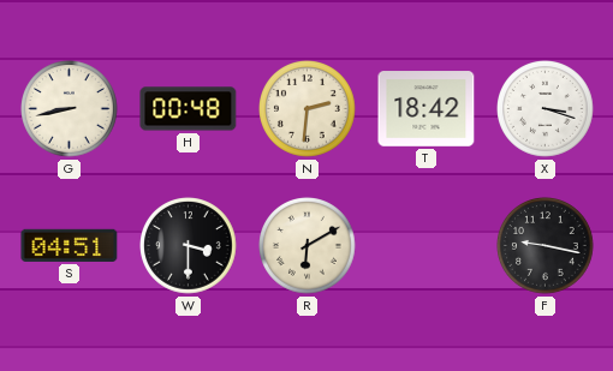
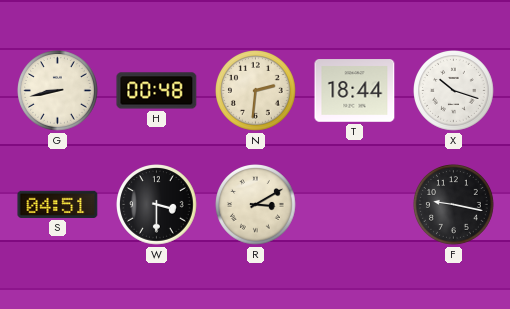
T: 18:42 -> 18:44 (355, 91)
X: 3:18 -> 10:18 (454, 91)
R: 6:10 -> 3:10 (256, 205)
